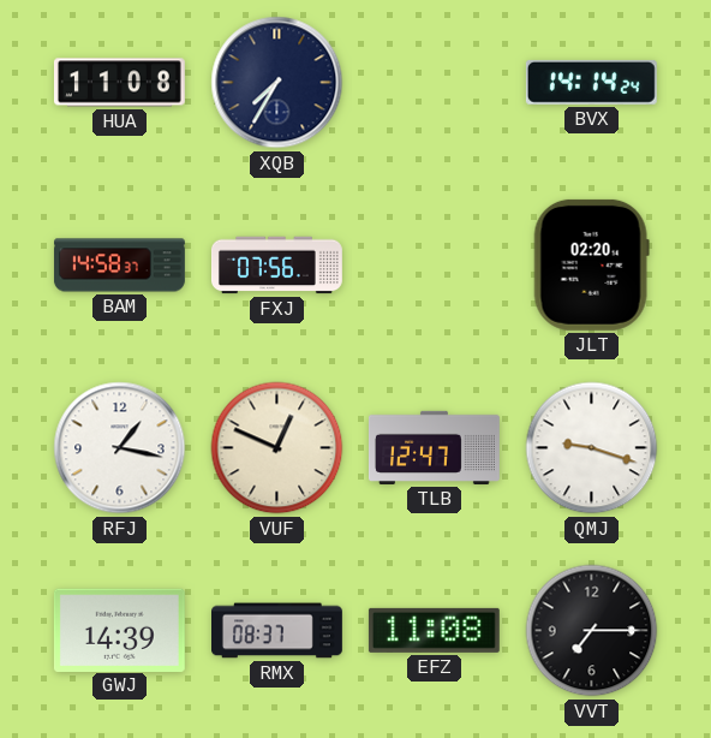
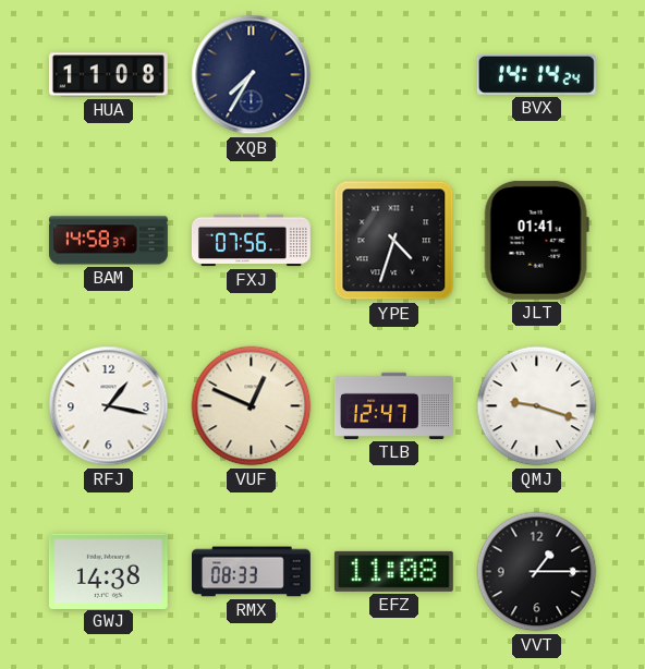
YPE: none -> 4:33 (394, 241)
JLT: 02:20 -> 01:41 (536, 240)
GWJ: 14:39 -> 14:38 (108, 571)
RMX: 08:37 -> 08:33 (252, 572)
VVT: 7:15 -> 1:15 (537, 572)
